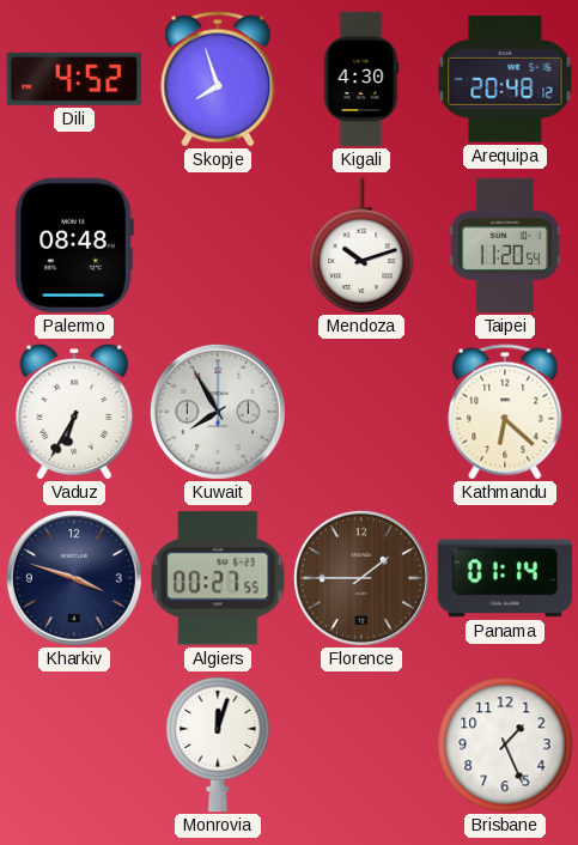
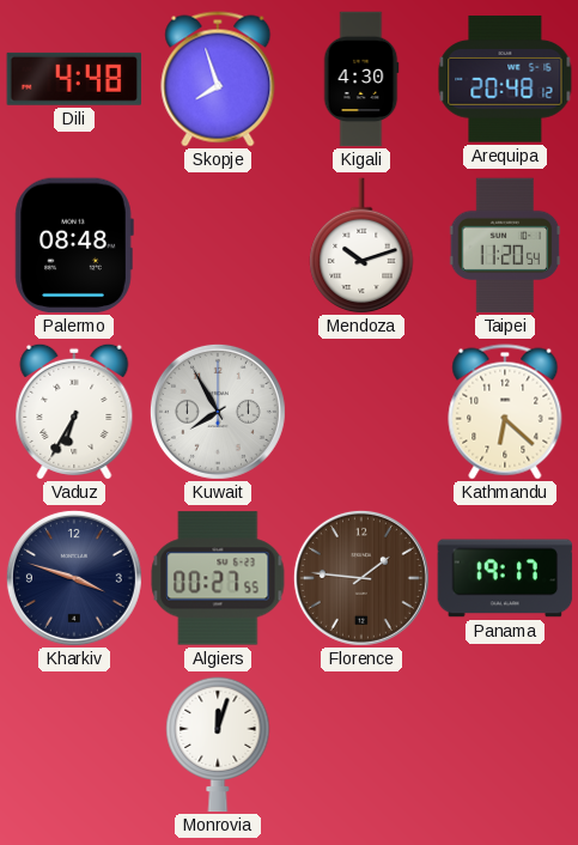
Dili: 4:52 -> 4:48 (74, 79)
Florence: 1:45 -> 1:46 (361, 578)
Panama: 01:14 -> 19:17 (505, 578)
Brisbane: 1:26 -> none (505, 744)
